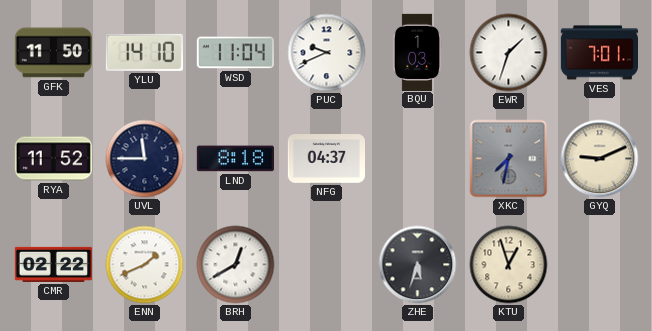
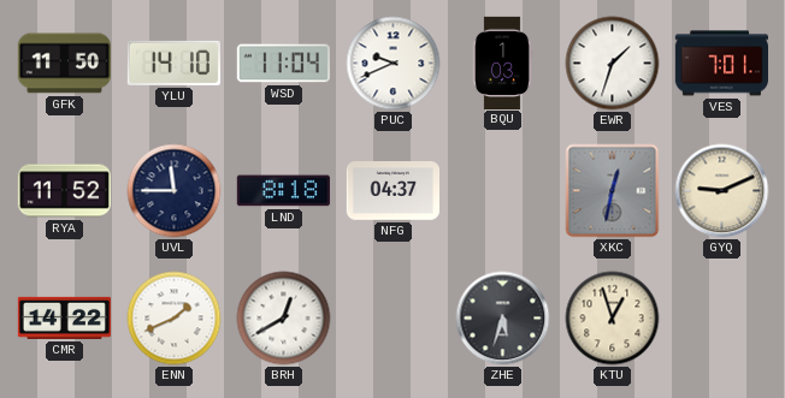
XKC: 7:32 -> 12:32 (613, 191)
CMR: 02:22 -> 14:22 (64, 317)
